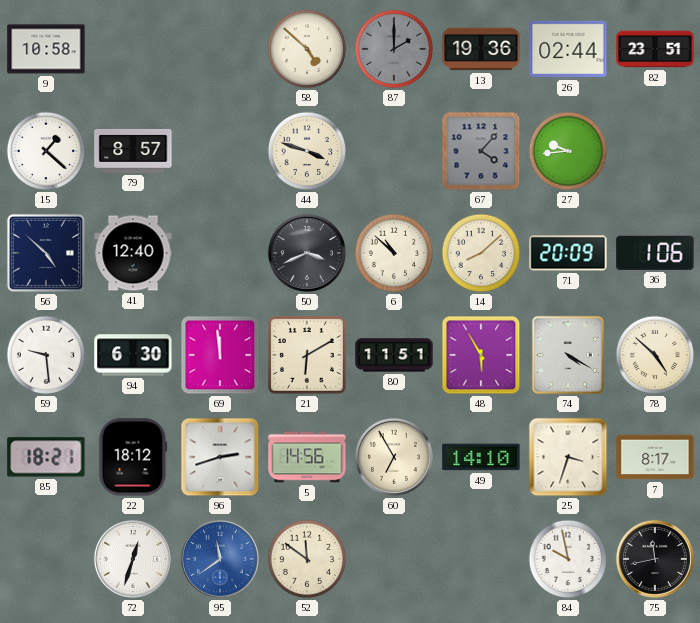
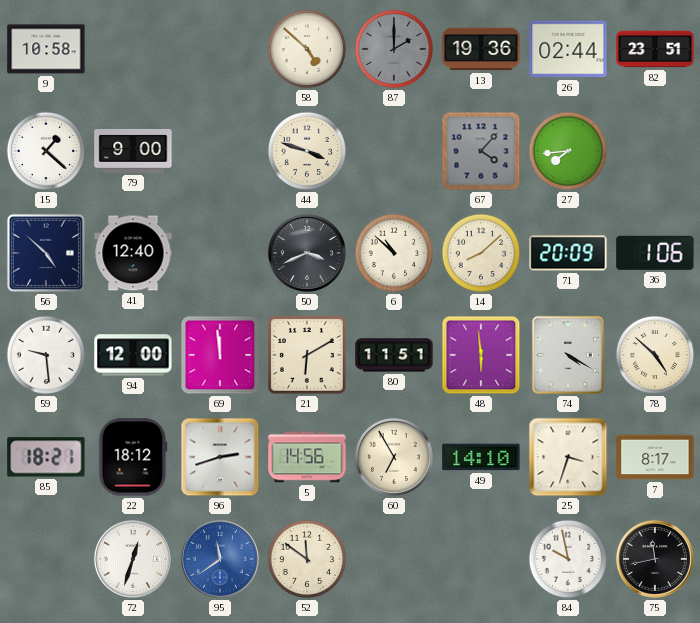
79: 8:57 -> 9:00 (133, 151)
27: 9:44 -> 7:44 (568, 151)
94: 6:30 -> 12:00 (133, 355)
48: 5:55 -> 5:59 (481, 355)
